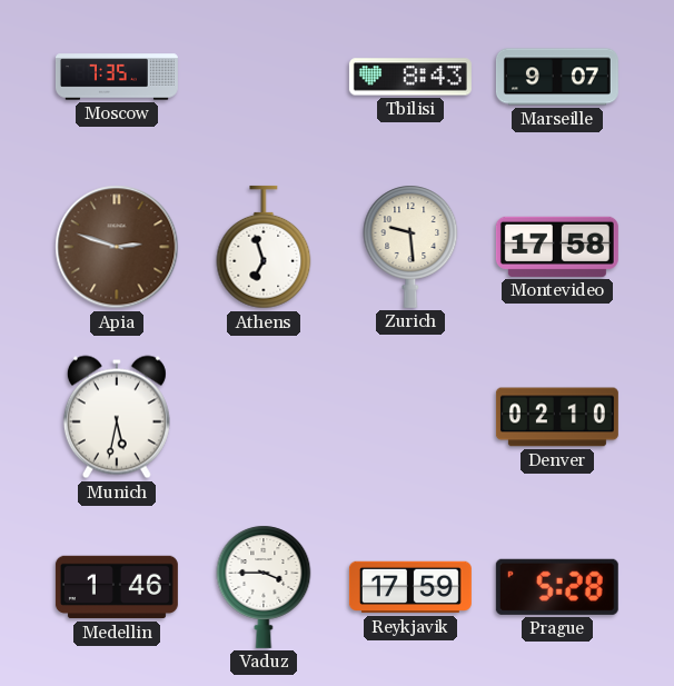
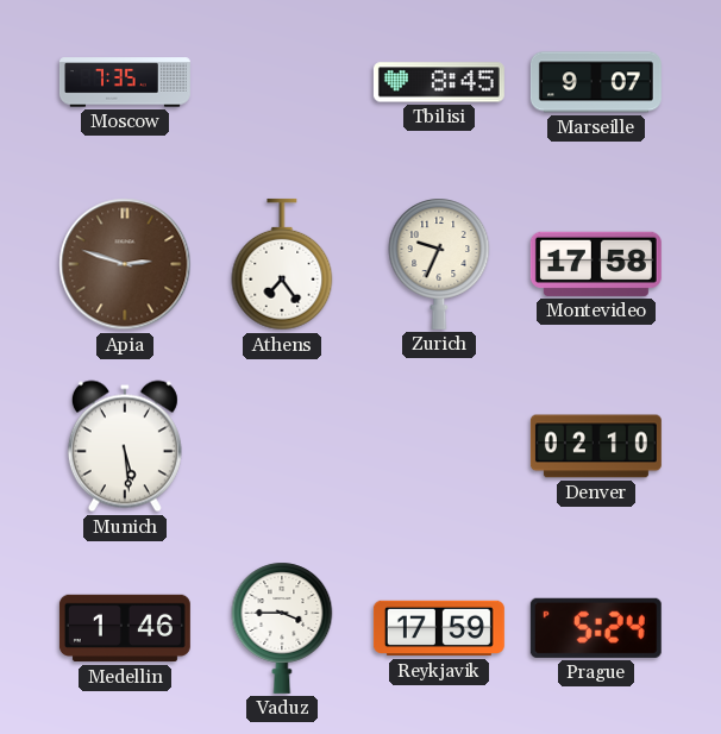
Tbilisi: 8:43 -> 8:45 (439, 82)
Athens: 6:57 -> 7:24 (282, 264)
Zurich: 9:29 -> 9:34 (439, 264)
Munich: 5:32 -> 5:29 (125, 446)
Prague: 5:28 -> 5:24 (596, 628)
